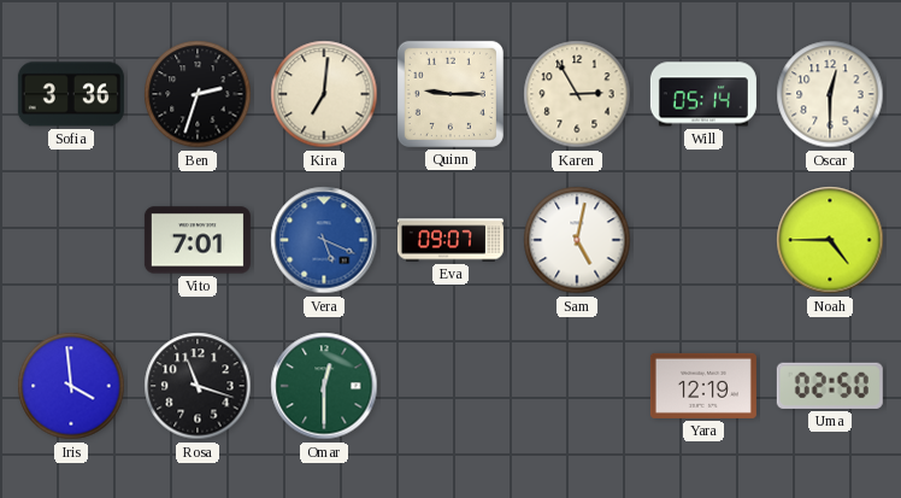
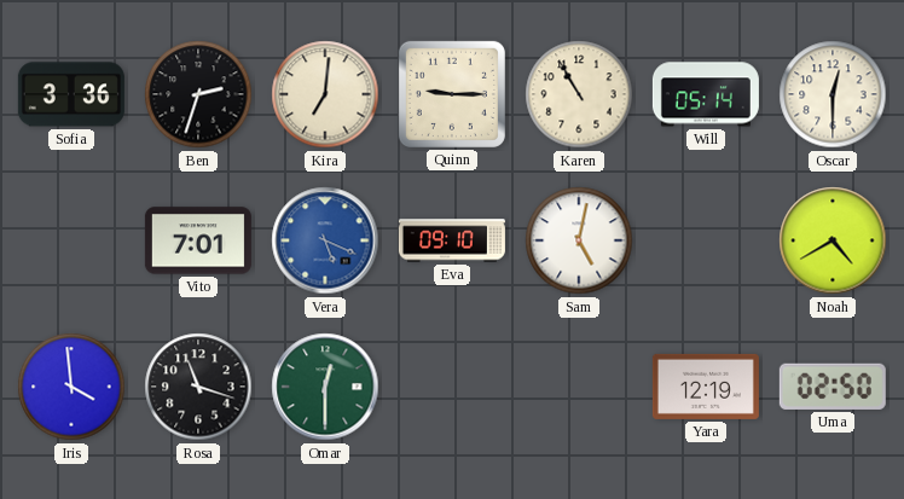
Karen: 2:55 -> 10:55 (579, 94)
Eva: 09:07 -> 09:10 (452, 240)
Noah: 4:45 -> 4:40 (833, 240)
